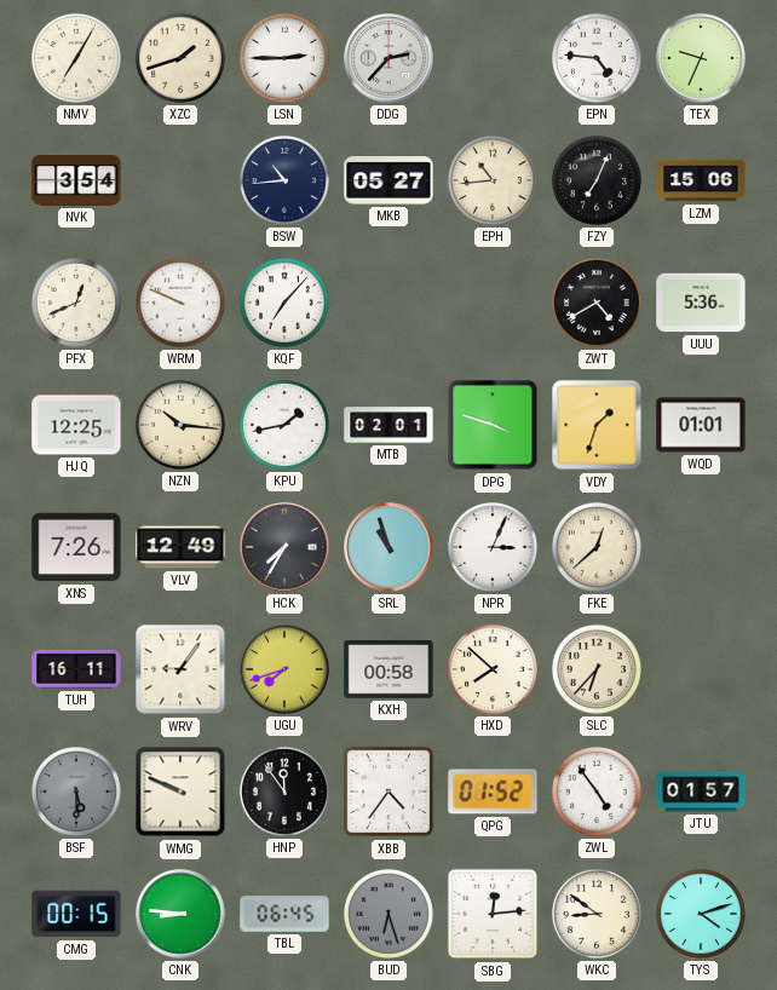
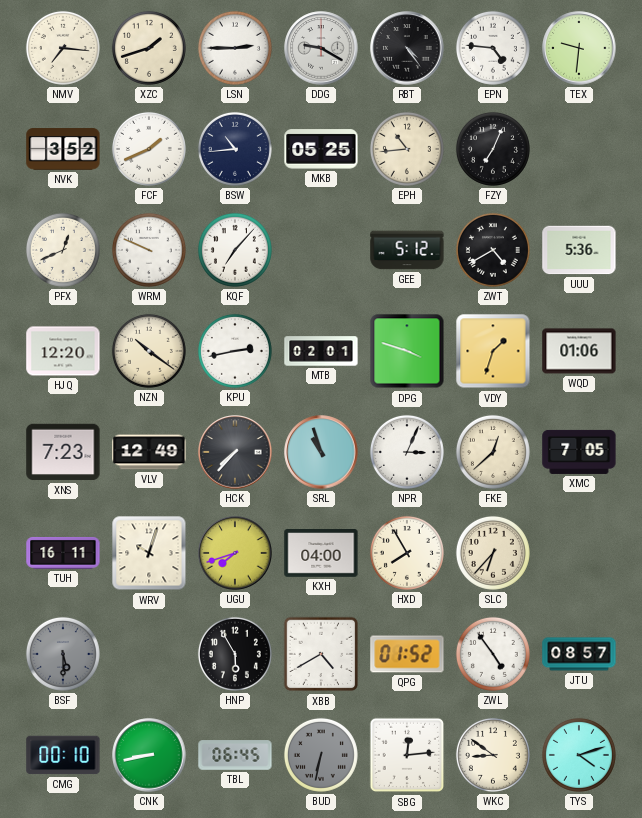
NMV: 7:05 -> 7:16 (63, 48)
DDG: 2:37 -> 9:20 (321, 48)
RBT: none -> 4:24 (407, 48)
TEX: 9:34 -> 9:31 (579, 48)
NVK: 3:54 -> 3:52 (63, 149)
FCF: none -> 1:41 (149, 149)
MKB: 05:27 -> 05:25 (321, 149)
LZM: 15:06 -> none (701, 180)
GEE: none -> 5:12 (407, 250)
HJQ: 12:25 -> 12:20 (63, 351)
NZN: 10:16 -> 10:21 (149, 351)
KPU: 1:43 -> 2:43 (235, 351)
WQD: 01:01 -> 01:06 (579, 351)
XNS: 7:26 -> 7:23 (63, 452)
HCK: 7:35 -> 7:37 (235, 452)
XMC: none -> 7:05 (579, 452)
WRV: 9:06 -> 10:03 (149, 553)
KXH: 00:58 -> 04:00 (321, 554)
HXD: 7:52 -> 7:55 (407, 553)
WMG: 9:49 -> none (180, 792)
HNP: 11:54 -> 5:55 (235, 654)
XBB: 4:36 -> 4:40 (321, 654)
JTU: 01:57 -> 08:57 (579, 654)
CMG: 00:15 -> 00:10 (63, 755)
CNK: 8:46 -> 8:43 (149, 755)
BUD: 6:27 -> 6:32 (321, 755)
